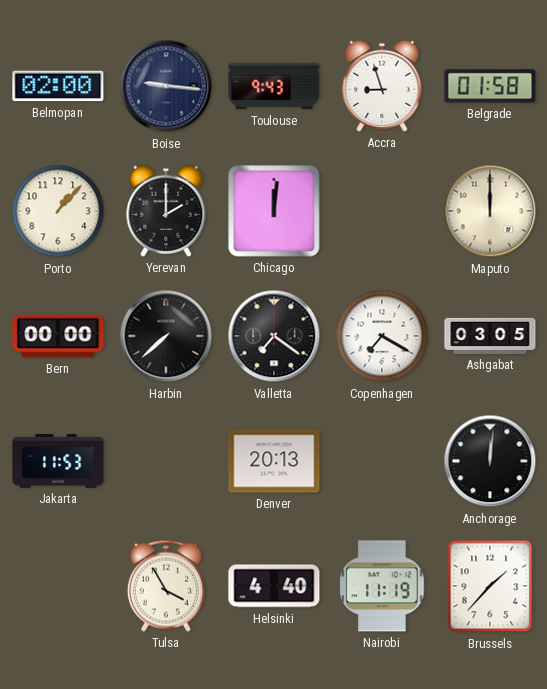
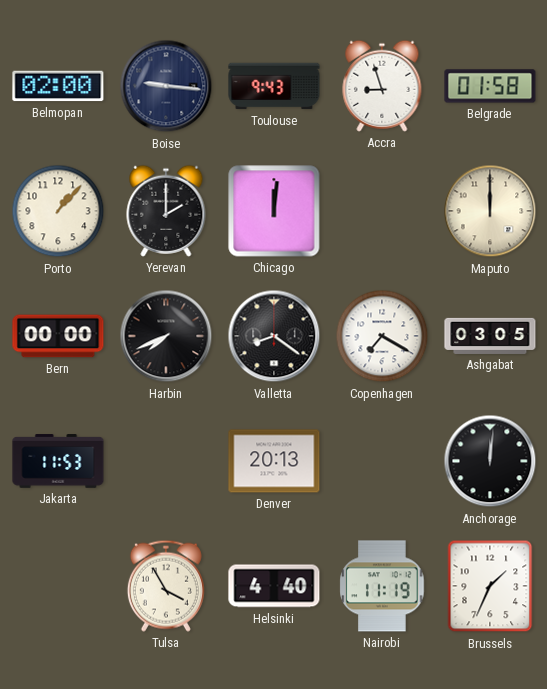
Harbin: 7:38 -> 7:41 (166, 336)
Valletta: 7:21 -> 8:21 (274, 336)
Brussels: 1:37 -> 1:34 (490, 586)
